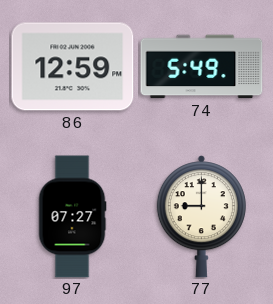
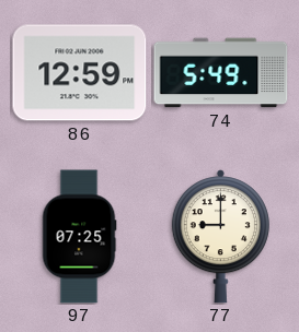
97: 07:27 -> 07:25 (79, 237)
